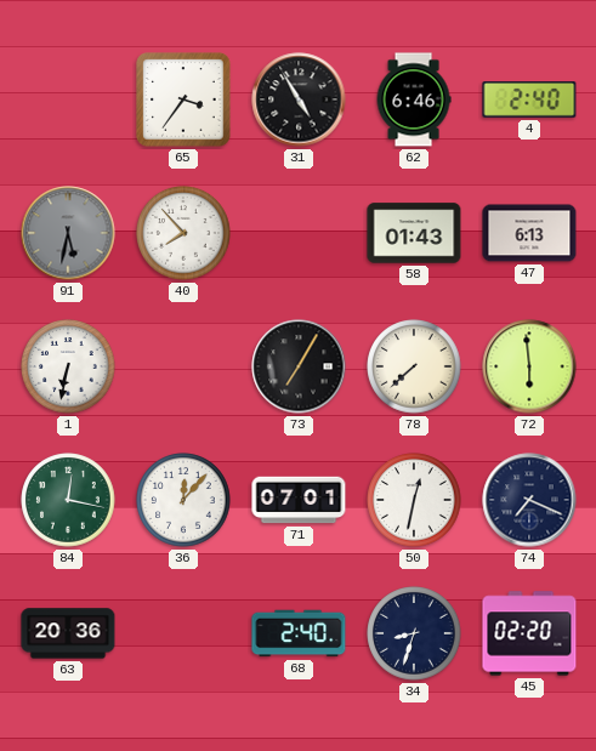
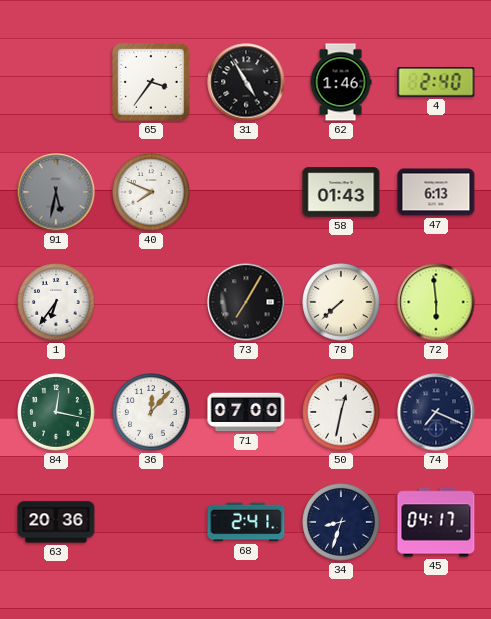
62: 6:46 -> 1:46 (341, 82)
40: 7:53 -> 7:49 (151, 192)
1: 6:32 -> 6:36 (56, 302)
71: 07:01 -> 07:00 (246, 412)
68: 2:40 -> 2:41 (246, 522)
45: 02:20 -> 04:17 (436, 522)
